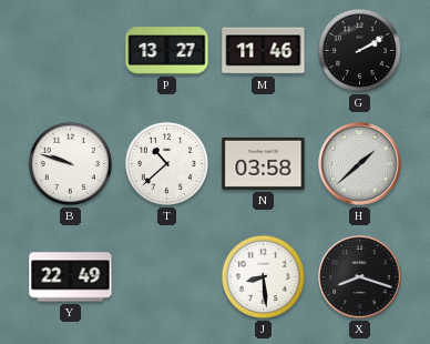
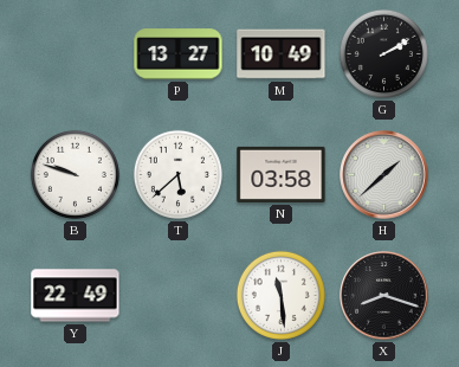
M: 11:46 -> 10:49 (282, 54)
T: 10:38 -> 5:38 (177, 174)
J: 8:29 -> 11:29 (280, 295)
